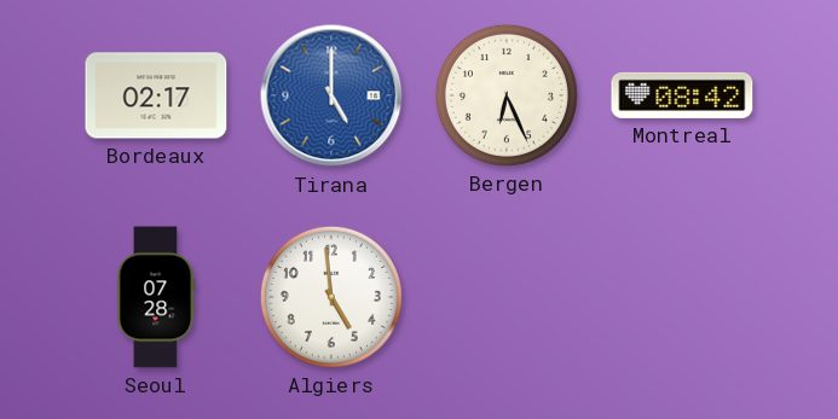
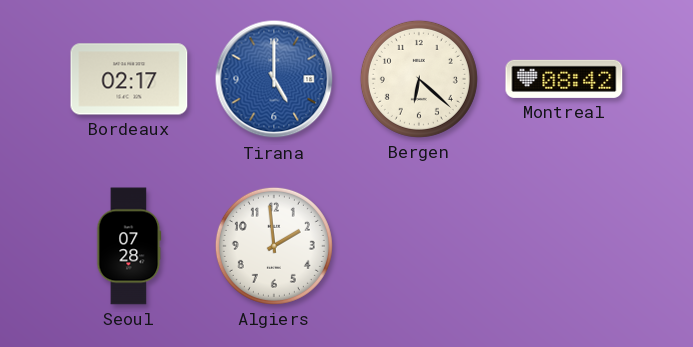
Bergen: 6:26 -> 6:22 (419, 79)
Algiers: 4:59 -> 1:59 (274, 246)
